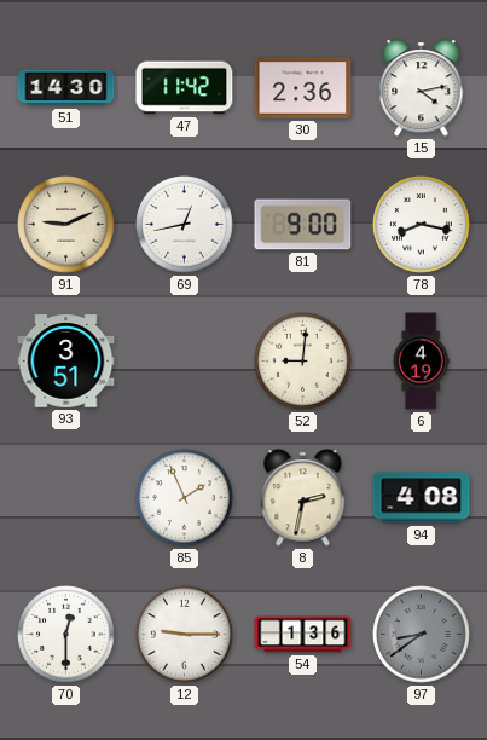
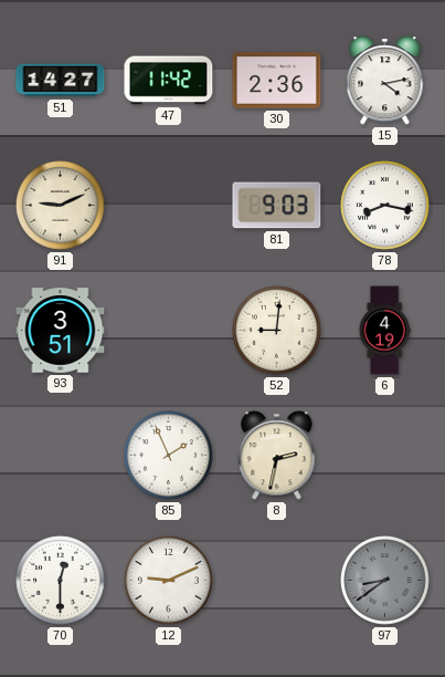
51: 14:30 -> 14:27 (61, 81)
69: 12:43 -> none (185, 225)
81: 9:00 -> 9:03 (277, 206)
94: 4:08 -> none (422, 498)
12: 9:15 -> 9:11 (169, 581)
54: 1:36 -> none (303, 635)
